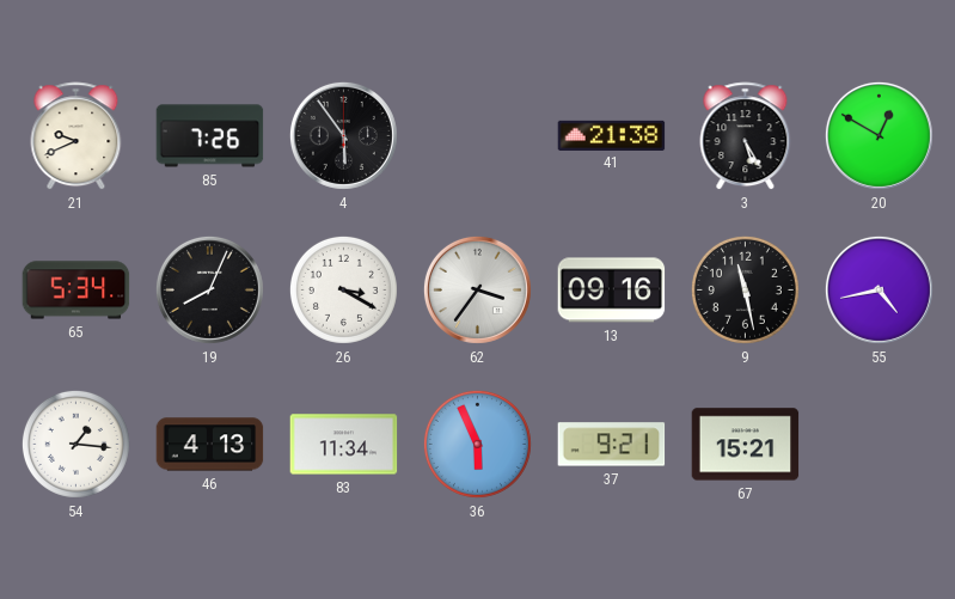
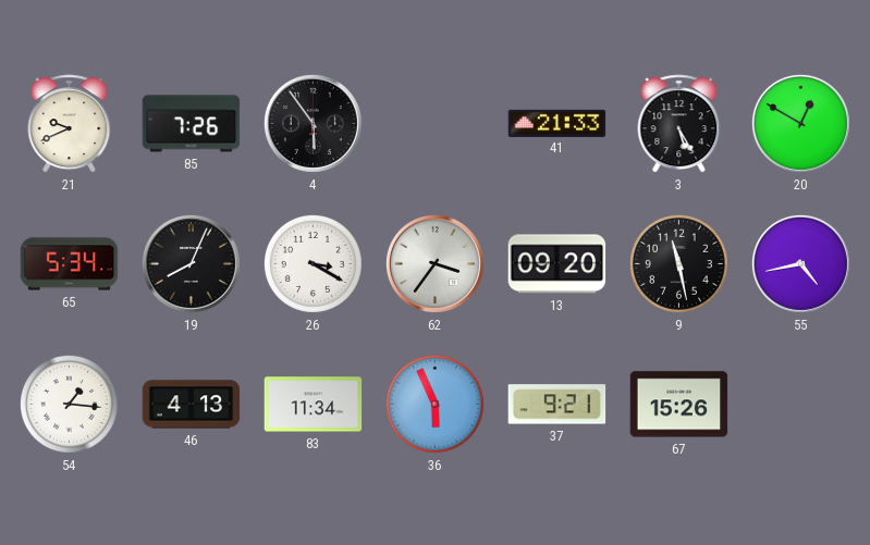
41: 21:38 -> 21:33 (557, 123)
13: 09:16 -> 09:20 (557, 264)
67: 15:21 -> 15:26 (679, 405)
